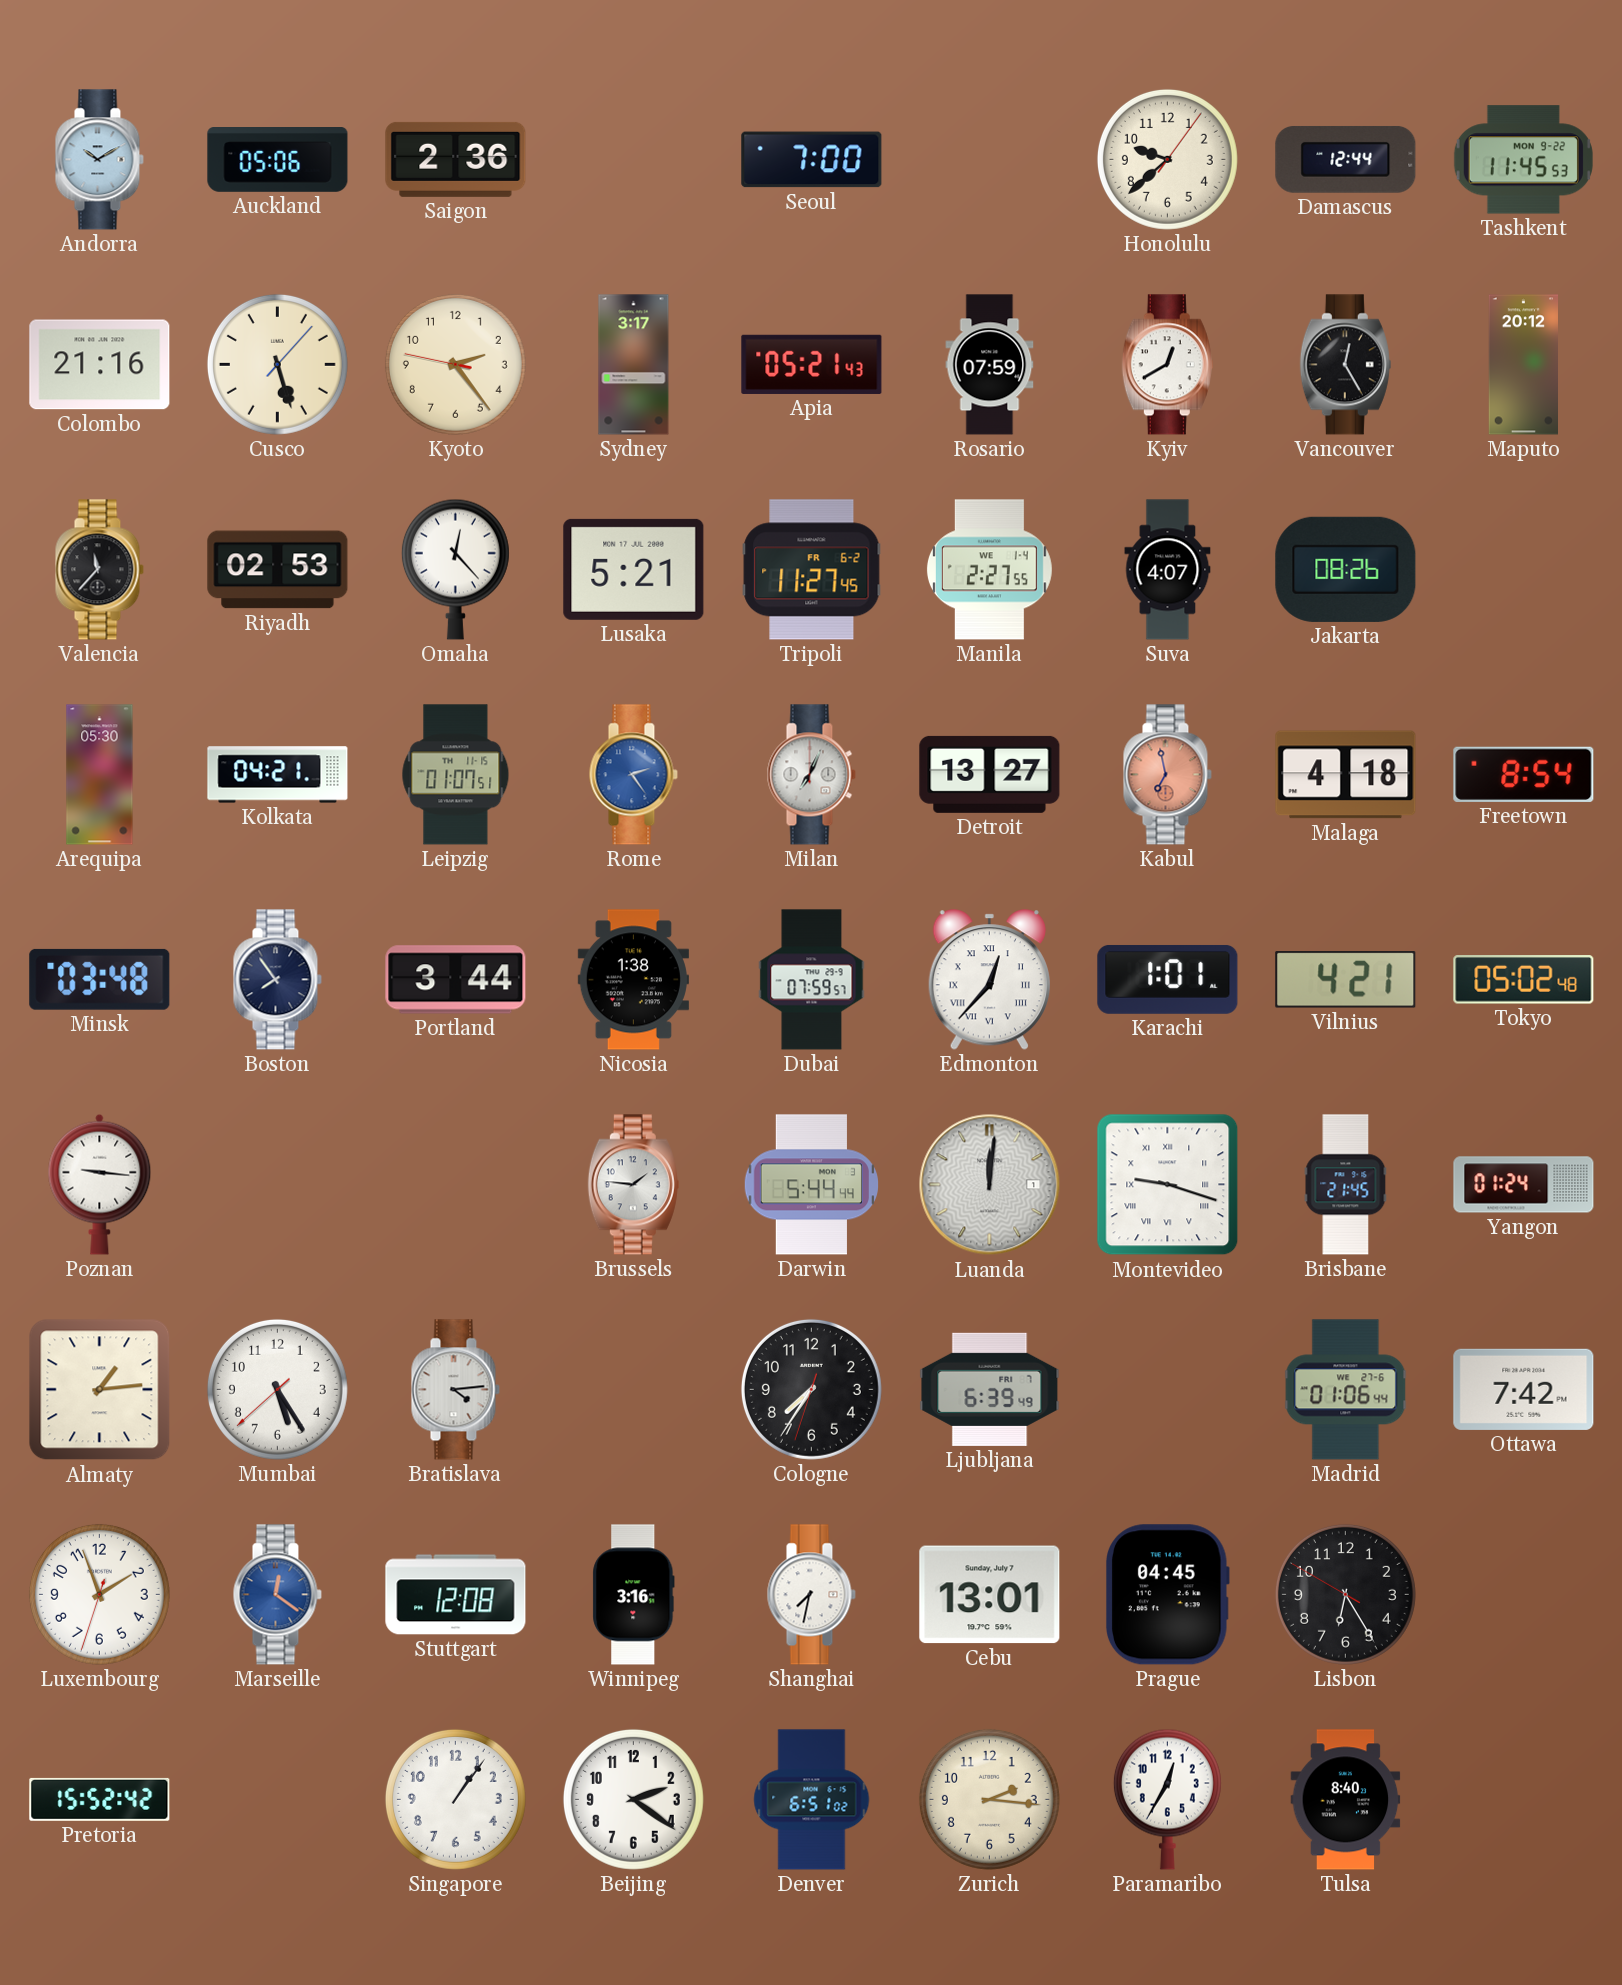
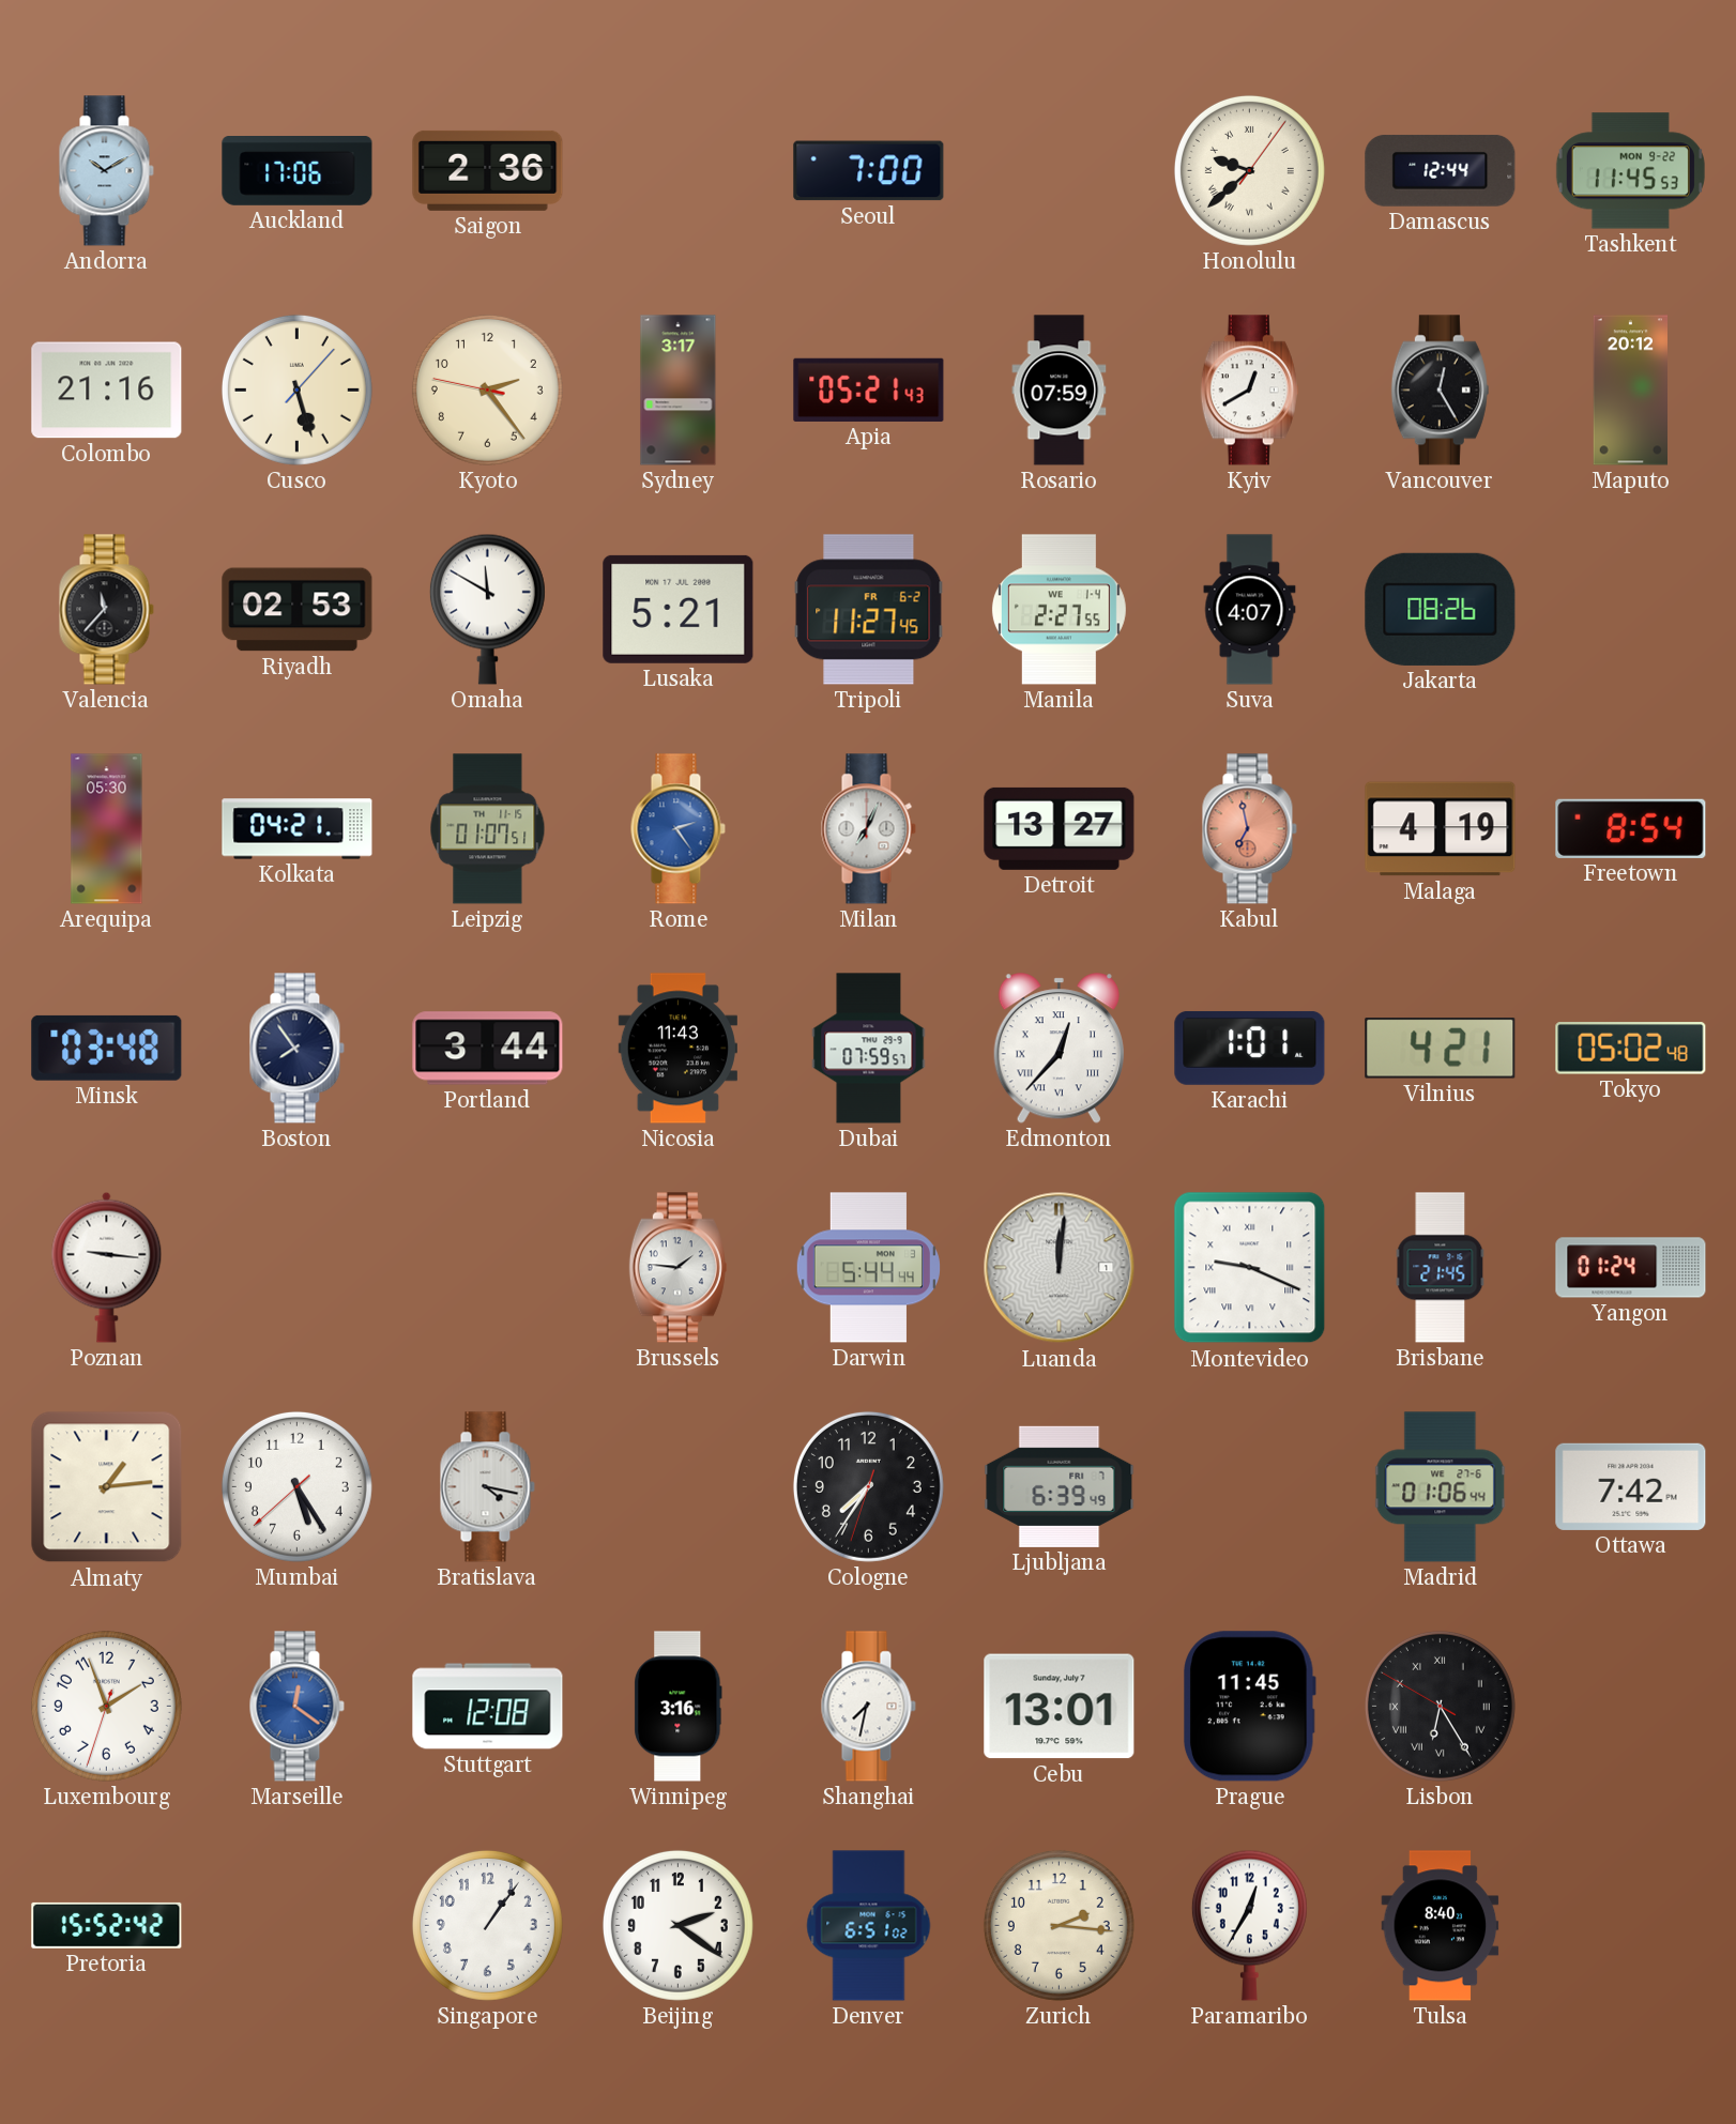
Auckland: 05:06 -> 17:06 (298, 171)
Honolulu numerals: Arabic -> Roman (1249, 170)
Omaha: 12:23 -> 11:50 (487, 609)
Malaga: 4:18 -> 4:19 (1441, 829)
Nicosia: 1:38 -> 11:43 (677, 1049)
Montevideo: 9:18 -> 9:19 (1250, 1268)
Bratislava: 4:14 -> 4:17 (487, 1487)
Prague: 04:45 -> 11:45 (1250, 1707)
Lisbon numerals: Arabic -> Roman (1440, 1706)
